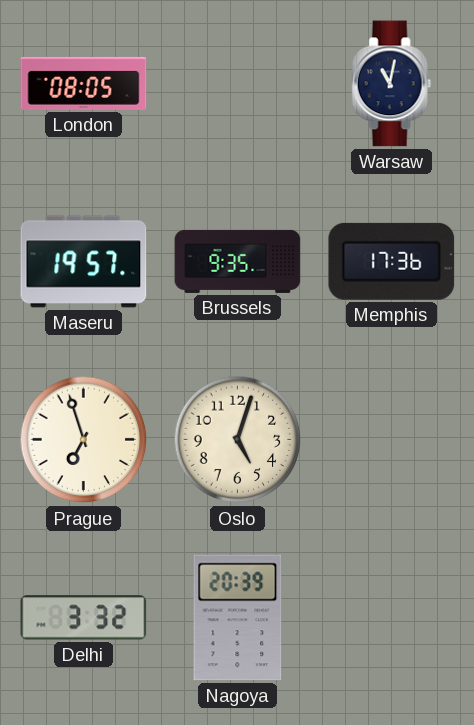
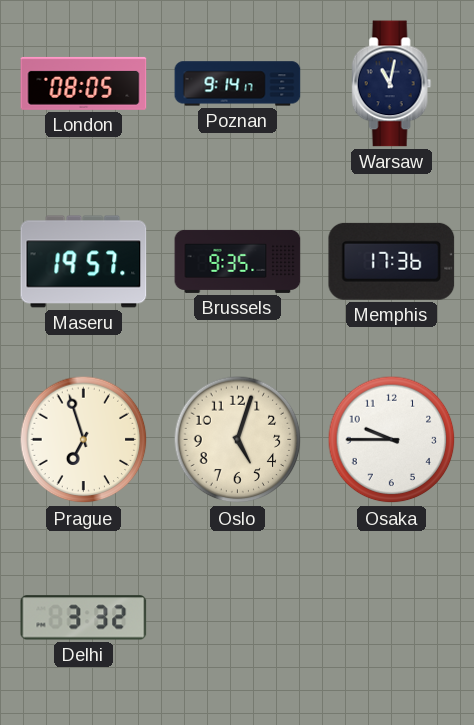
Poznan: none -> 9:14 (238, 84)
Osaka: none -> 9:45 (392, 440)
Nagoya: 20:39 -> none (238, 618)
